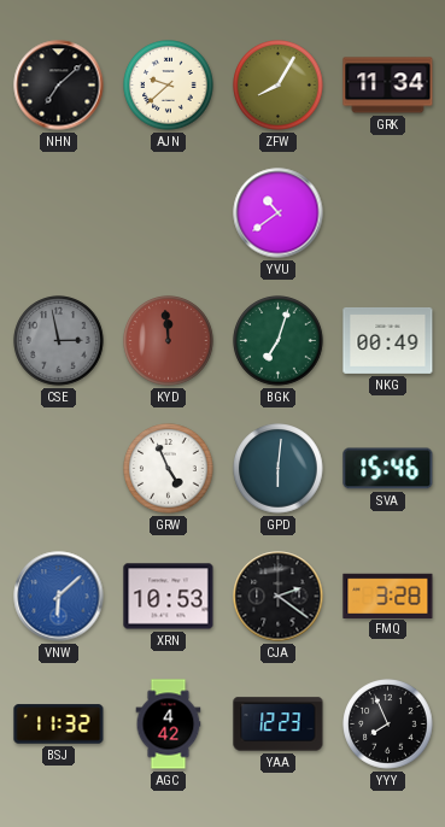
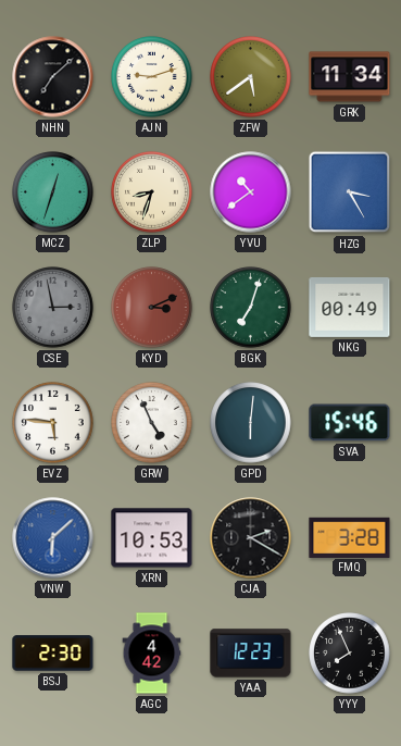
AJN: 9:38 -> 9:12 (152, 77)
ZFW: 8:05 -> 5:39 (251, 77)
MCZ: none -> 12:33 (53, 192)
ZLP: none -> 8:33 (152, 192)
HZG: none -> 3:25 (350, 192)
KYD: 11:59 -> 3:11 (152, 308)
EVZ: none -> 5:46 (53, 423)
CJA: 2:21 -> 2:20 (251, 538)
BSJ: 11:32 -> 2:30 (53, 654)
